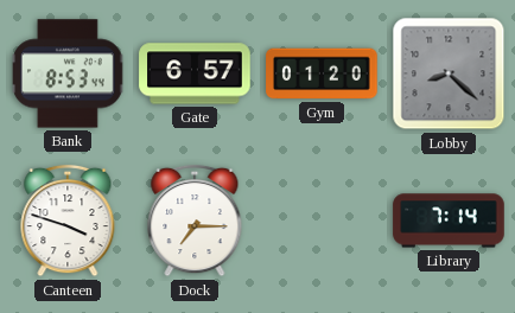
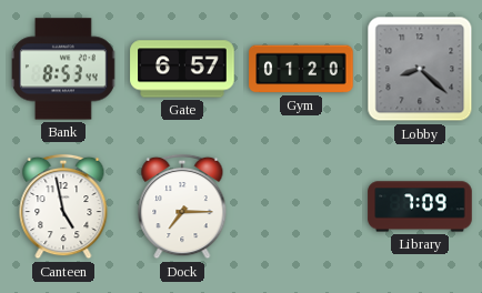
Canteen: 3:48 -> 4:58 (63, 206)
Library: 7:14 -> 7:09 (420, 206)
